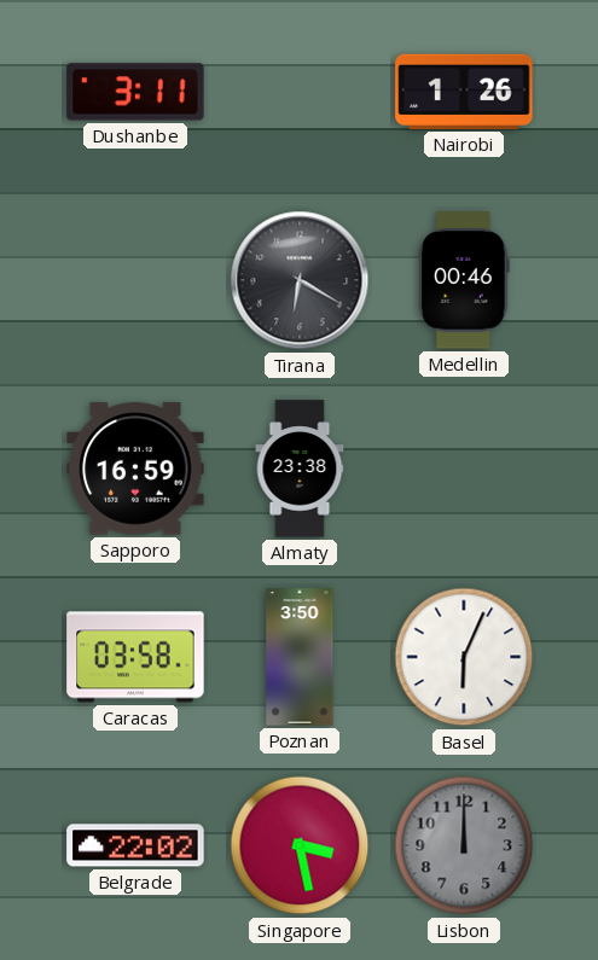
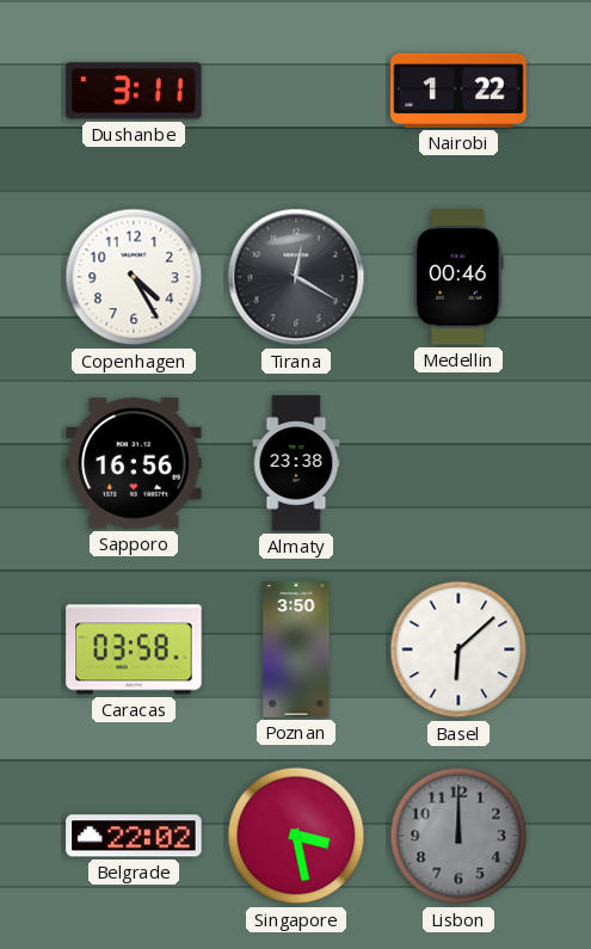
Nairobi: 1:26 -> 1:22 (458, 91)
Copenhagen: none -> 4:25 (134, 277)
Tirana: 6:20 -> 12:20 (296, 277)
Sapporo: 16:59 -> 16:56 (134, 463)
Basel: 6:04 -> 6:08 (458, 649)
